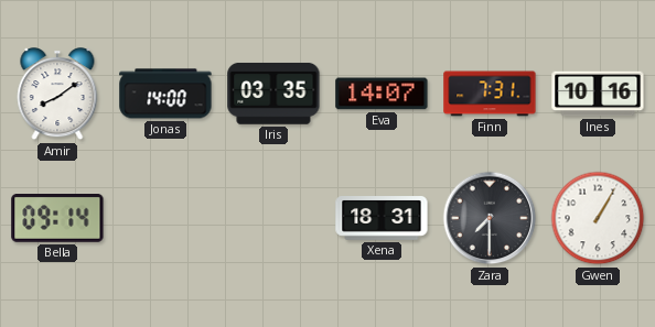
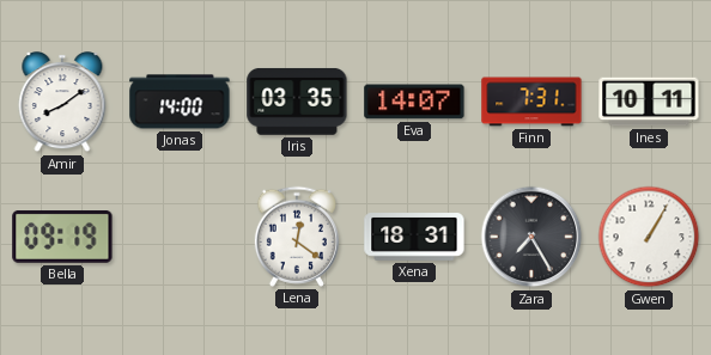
Ines: 10:16 -> 10:11 (649, 102)
Bella: 09:14 -> 09:19 (62, 238)
Lena: none -> 12:21 (297, 237)
Zara: 7:30 -> 7:25 (531, 237)
